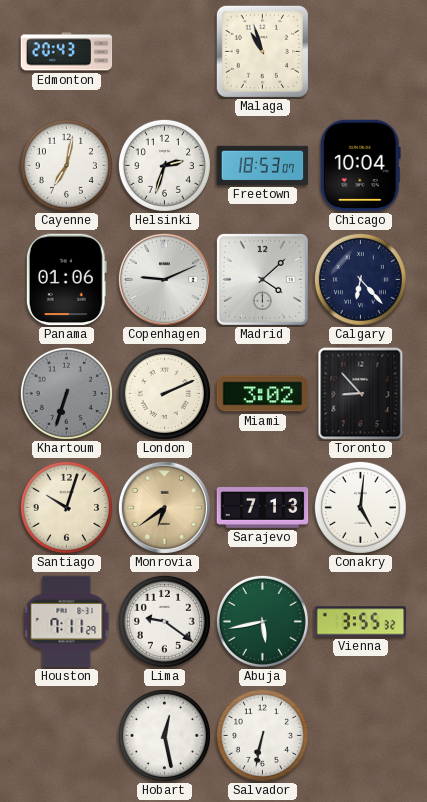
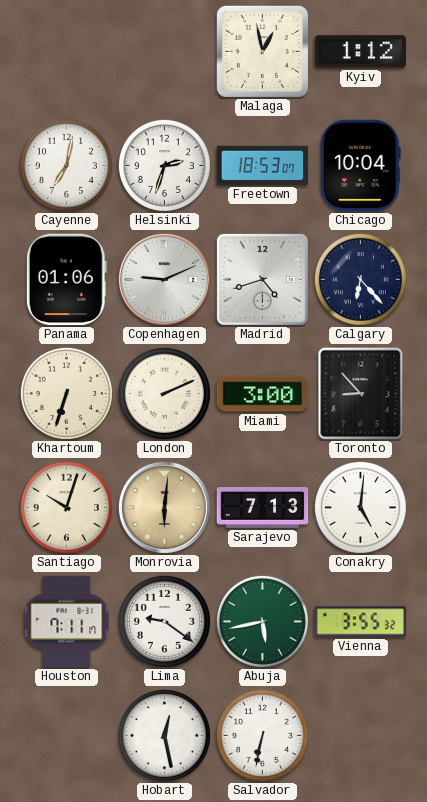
Edmonton: 20:43 -> none (67, 52)
Malaga: 10:57 -> 12:58 (262, 51)
Kyiv: none -> 1:12 (361, 52)
Madrid: 4:08 -> 4:42 (262, 279)
Khartoum dial: grey -> cream (66, 393)
Miami: 3:02 -> 3:00 (263, 394)
Monrovia: 6:39 -> 6:01 (164, 507)
Houston: 7:11:29 -> 7:11:17 (67, 622)
